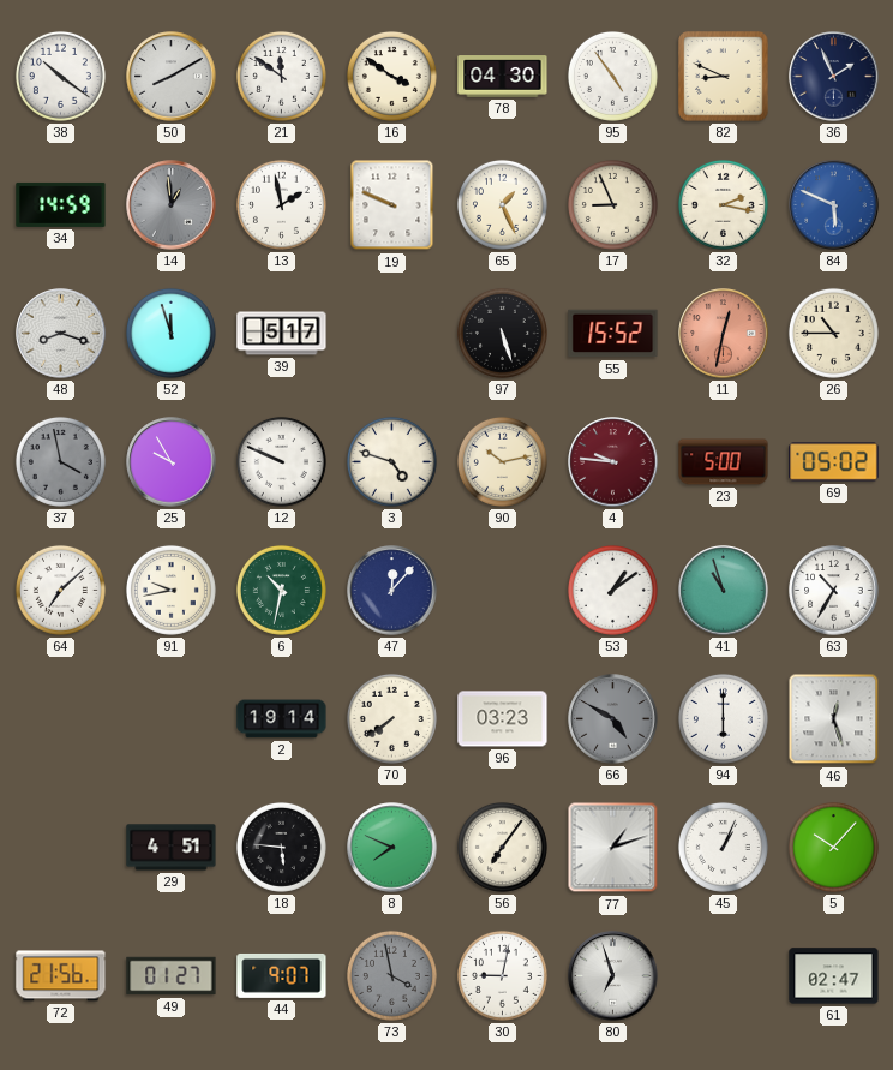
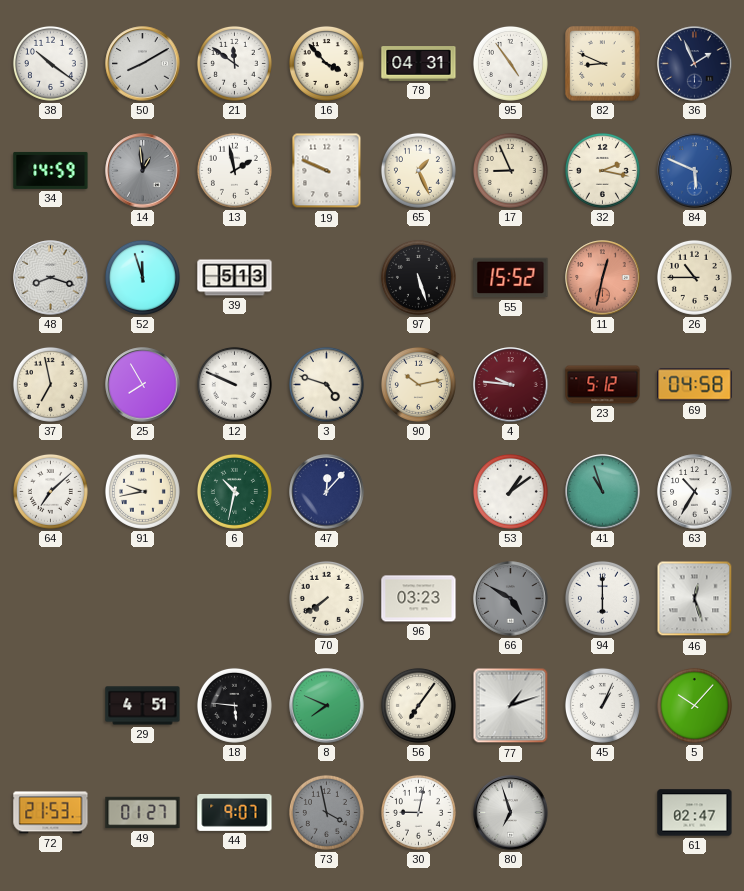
16: 3:51 -> 3:53 (326, 63)
78: 04:30 -> 04:31 (419, 64)
39: 5:17 -> 5:13 (235, 278)
37: 3:58 -> 6:58 (50, 384)
37 dial: grey -> cream (50, 384)
25: 9:55 -> 7:55 (143, 385)
23: 5:00 -> 5:12 (603, 385)
69: 05:02 -> 04:58 (695, 385)
2: 19:14 -> none (282, 719)
72: 21:56 -> 21:53 (51, 813)
